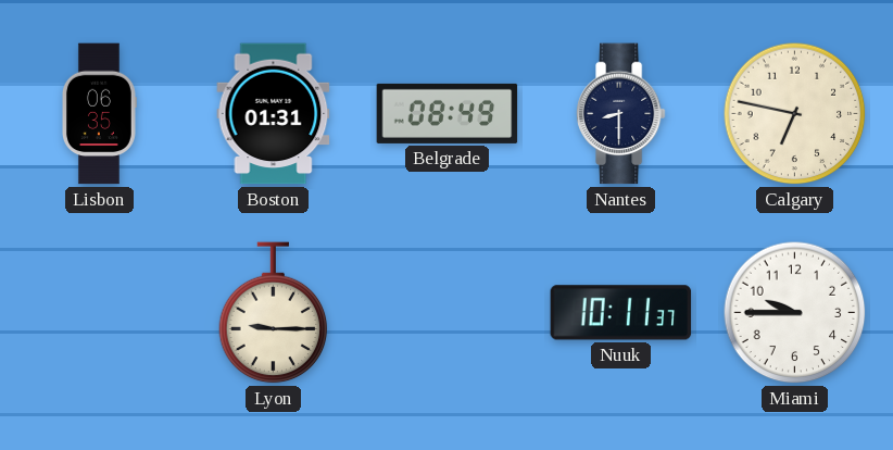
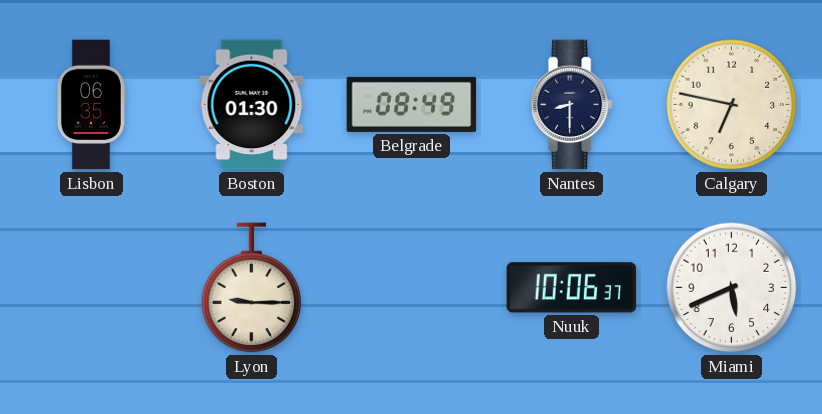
Boston: 01:31 -> 01:30 (252, 105)
Nuuk: 10:11 -> 10:06 (572, 288)
Miami: 9:45 -> 5:41 (732, 288)
